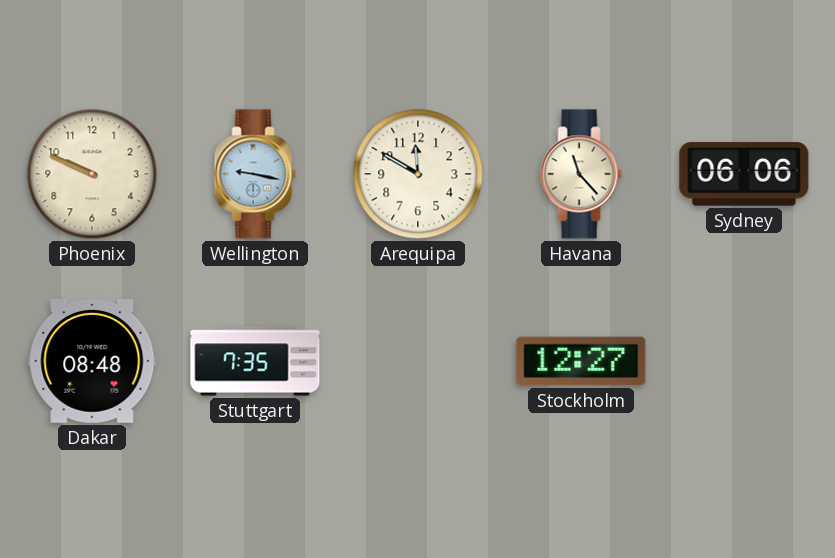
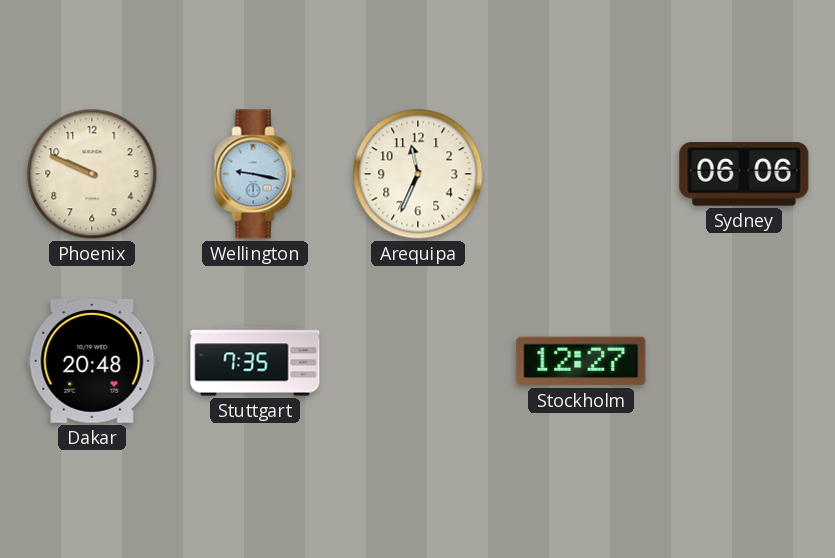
Arequipa: 11:50 -> 11:34 (418, 174)
Havana: 11:23 -> none (581, 174)
Dakar: 08:48 -> 20:48 (92, 361)
